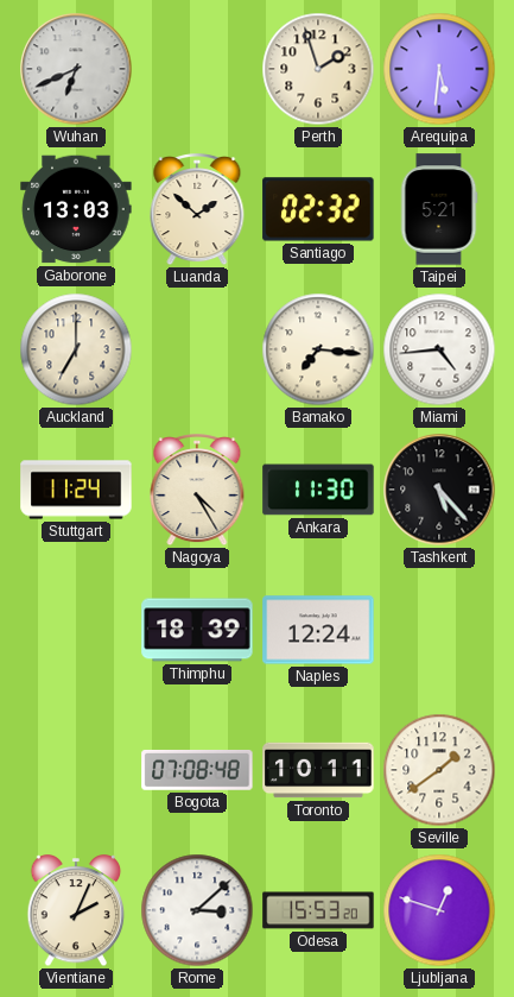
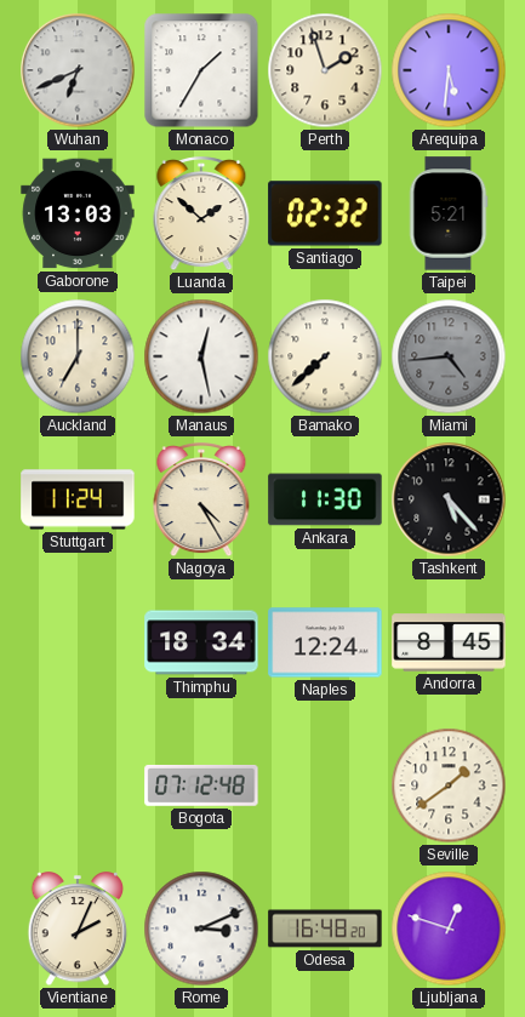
Monaco: none -> 1:35 (201, 70)
Manaus: none -> 12:28 (201, 356)
Bamako: 7:16 -> 7:38 (325, 356)
Miami dial: white -> grey (449, 356)
Thimphu: 18:39 -> 18:34 (201, 642)
Andorra: none -> 8:45 (449, 642)
Bogota: 07:08 -> 07:12 (201, 785)
Toronto: 10:11 -> none (318, 770)
Rome: 3:08 -> 3:11 (201, 929)
Odesa: 15:53 -> 16:48 (325, 929)
